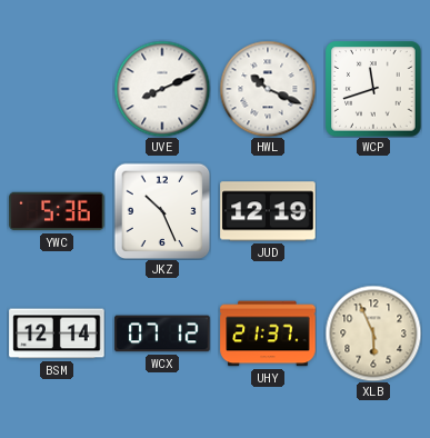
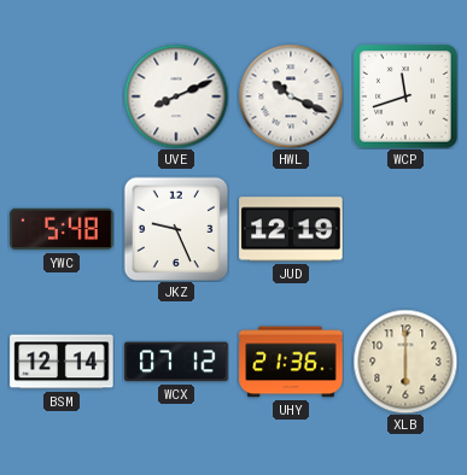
YWC: 5:36 -> 5:48 (62, 229)
JKZ: 10:26 -> 9:26 (176, 229)
UHY: 21:37 -> 21:36 (291, 362)
XLB: 5:56 -> 6:00 (405, 362)
